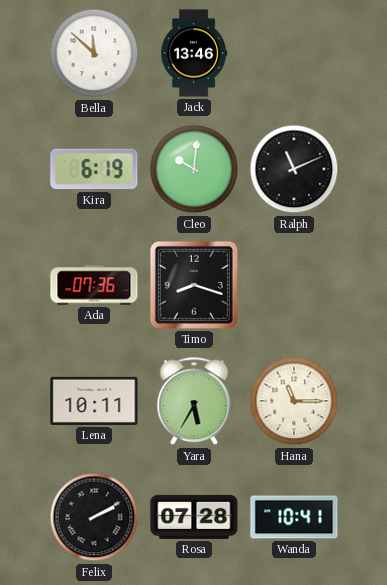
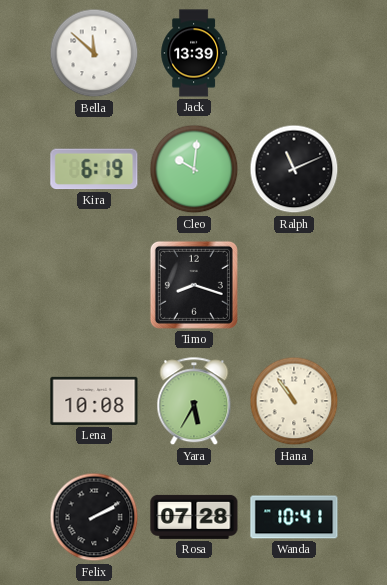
Jack: 13:46 -> 13:39 (194, 53)
Ada: 07:36 -> none (94, 285)
Lena: 10:11 -> 10:08 (94, 401)
Hana: 11:15 -> 10:54 (294, 401)
